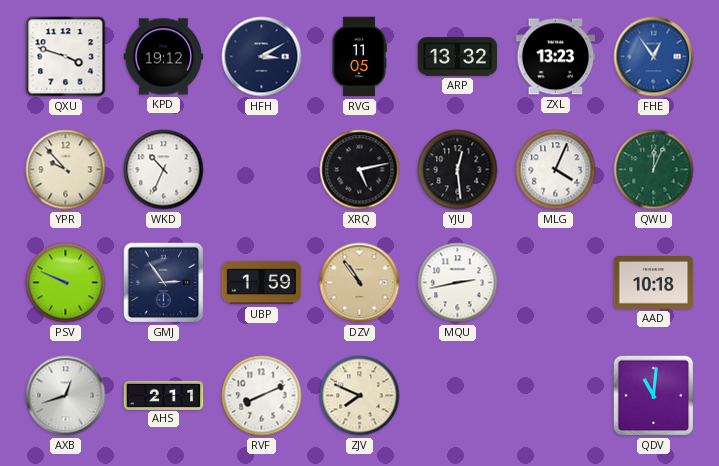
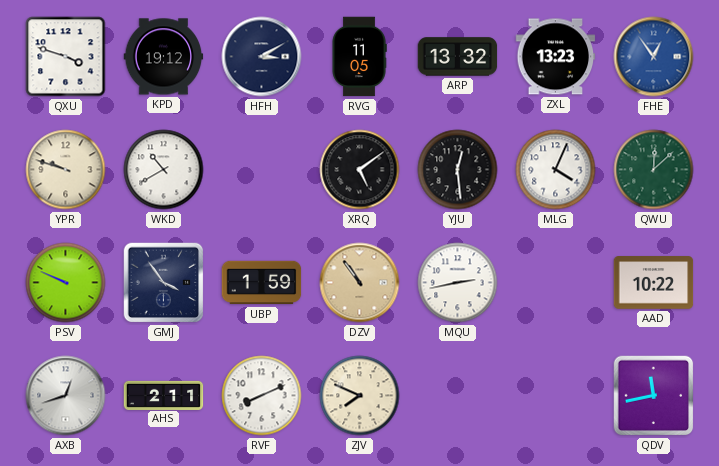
YPR: 9:53 -> 9:48 (66, 170)
WKD: 10:34 -> 10:40 (164, 170)
XRQ: 5:13 -> 5:09 (360, 170)
QWU: 12:04 -> 12:08 (654, 170)
GMJ: 2:54 -> 3:54 (164, 283)
AAD: 10:18 -> 10:22 (654, 283)
QDV: 11:01 -> 11:43 (654, 396)
